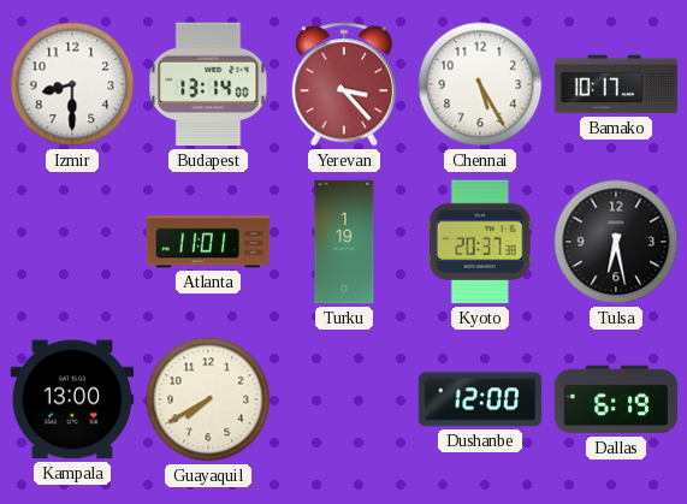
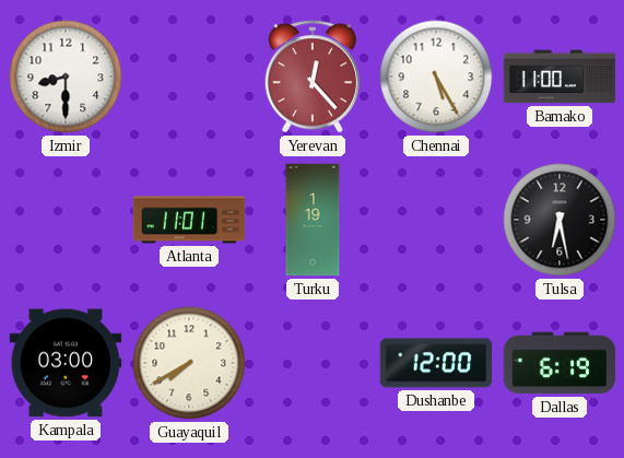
Budapest: 13:14 -> none (208, 84)
Yerevan: 3:23 -> 12:23 (311, 77)
Bamako: 10:17 -> 11:00 (560, 77)
Kyoto: 20:37 -> none (480, 242)
Kampala: 13:00 -> 03:00 (66, 363)
